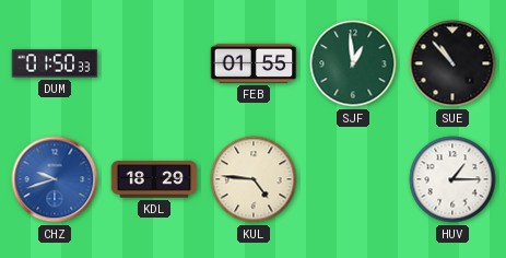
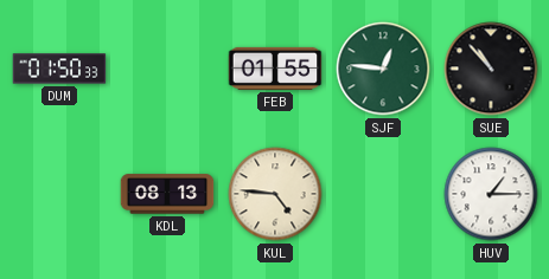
SJF: 12:59 -> 12:46 (383, 69)
CHZ: 9:42 -> none (55, 179)
KDL: 18:29 -> 08:13 (167, 194)
